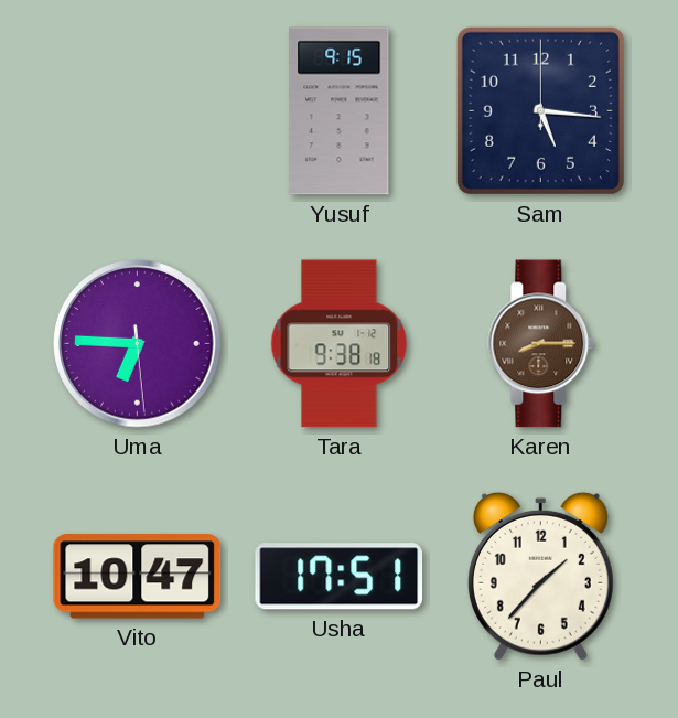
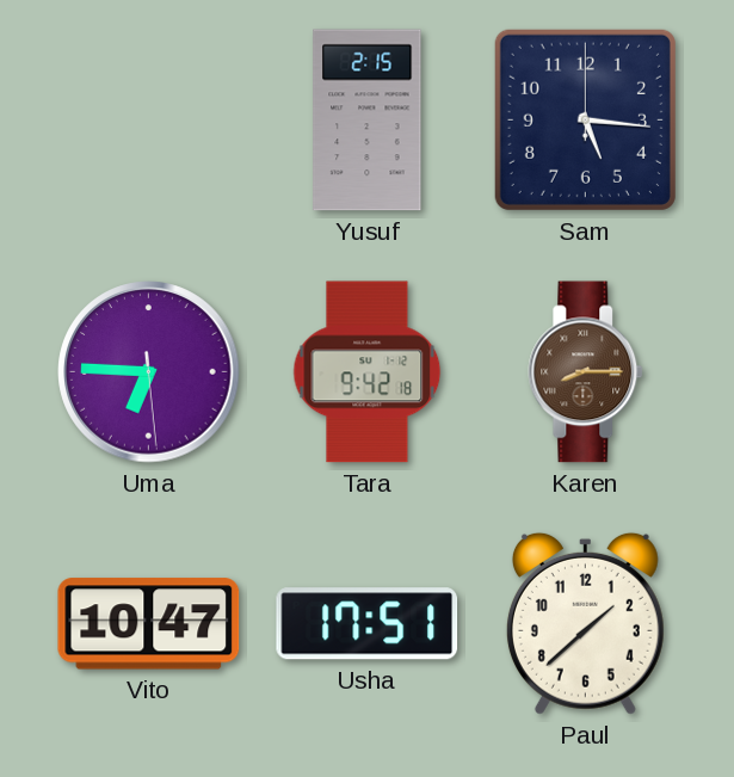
Yusuf: 9:15 -> 2:15 (368, 121)
Tara: 9:38 -> 9:42 (368, 372)
Paul: 1:37 -> 1:38 (585, 623)
